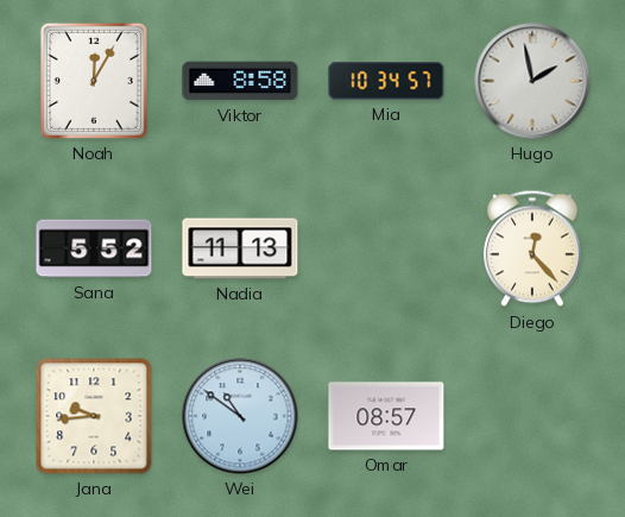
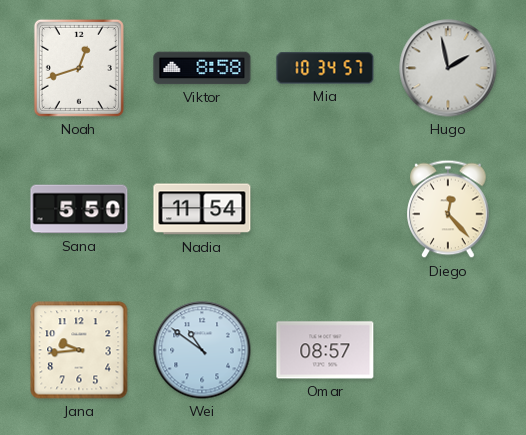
Noah: 12:05 -> 12:42 (79, 68)
Sana: 5:52 -> 5:50 (79, 209)
Nadia: 11:13 -> 11:54 (202, 209)
